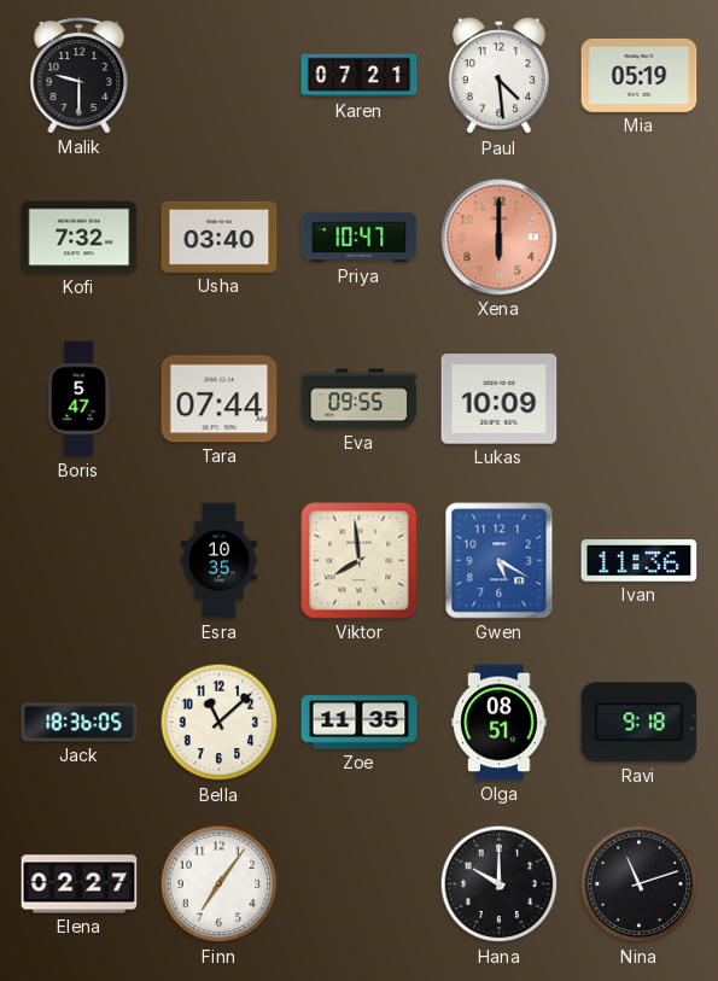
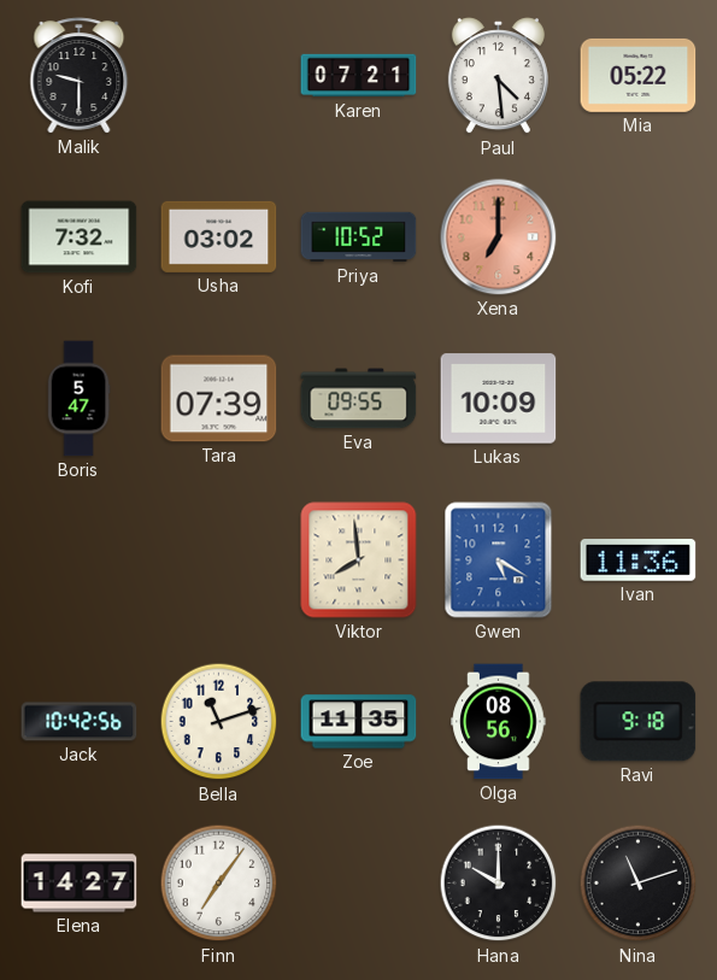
Mia: 05:19 -> 05:22 (639, 75)
Usha: 03:40 -> 03:02 (219, 236)
Priya: 10:47 -> 10:52 (359, 237)
Xena: 6:00 -> 7:00 (499, 237)
Tara: 07:44 -> 07:39 (219, 399)
Esra: 10:35 -> none (220, 561)
Jack: 18:36 -> 10:42 (80, 722)
Bella: 11:08 -> 11:12 (219, 722)
Olga: 08:51 -> 08:56 (499, 722)
Elena: 02:27 -> 14:27 (80, 884)
